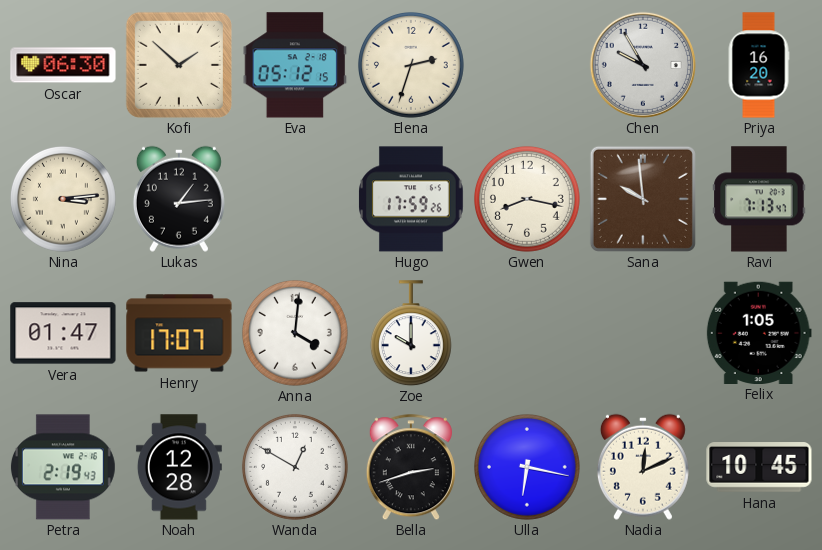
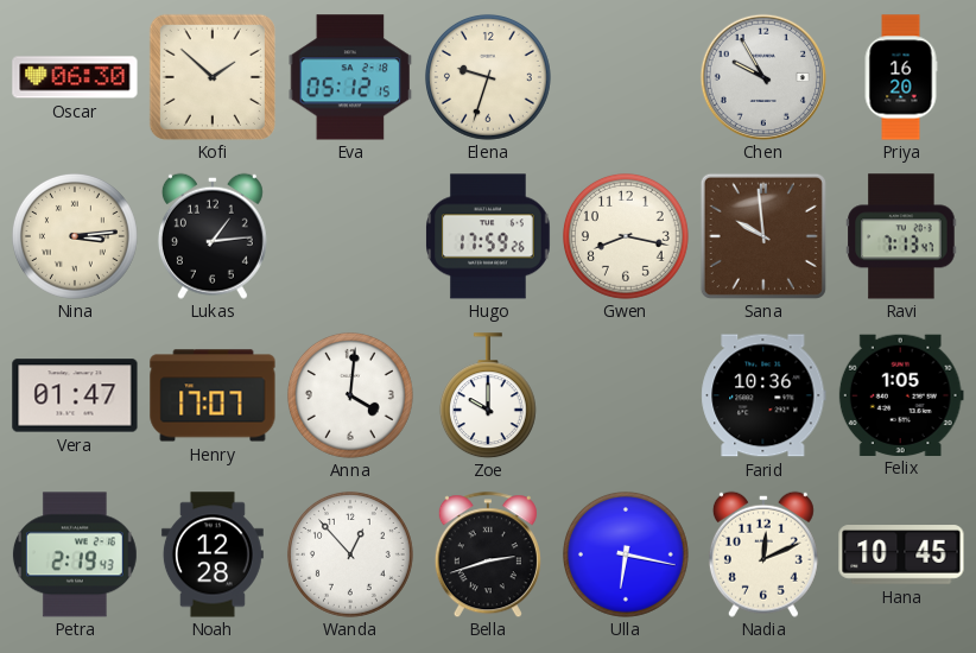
Elena: 2:33 -> 9:33 (488, 77)
Farid: none -> 10:36 (763, 395)
Wanda: 12:50 -> 12:53 (350, 554)
